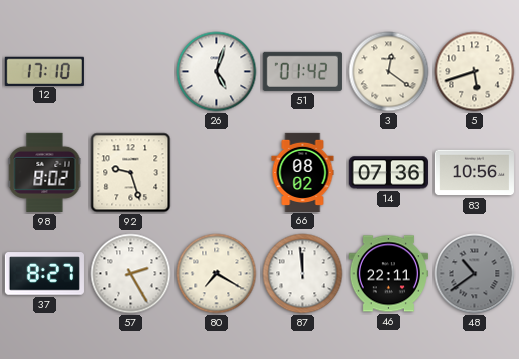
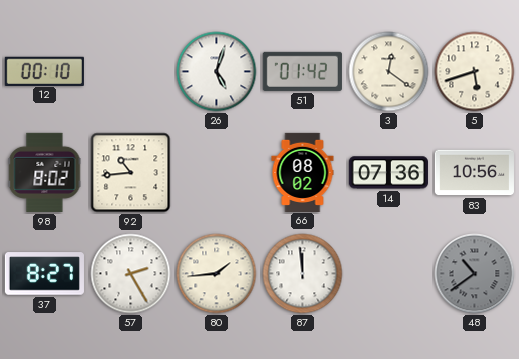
12: 17:10 -> 00:10 (44, 71)
92: 9:27 -> 10:44 (131, 173)
80: 7:20 -> 1:44 (217, 274)
46: 22:11 -> none (388, 274)
